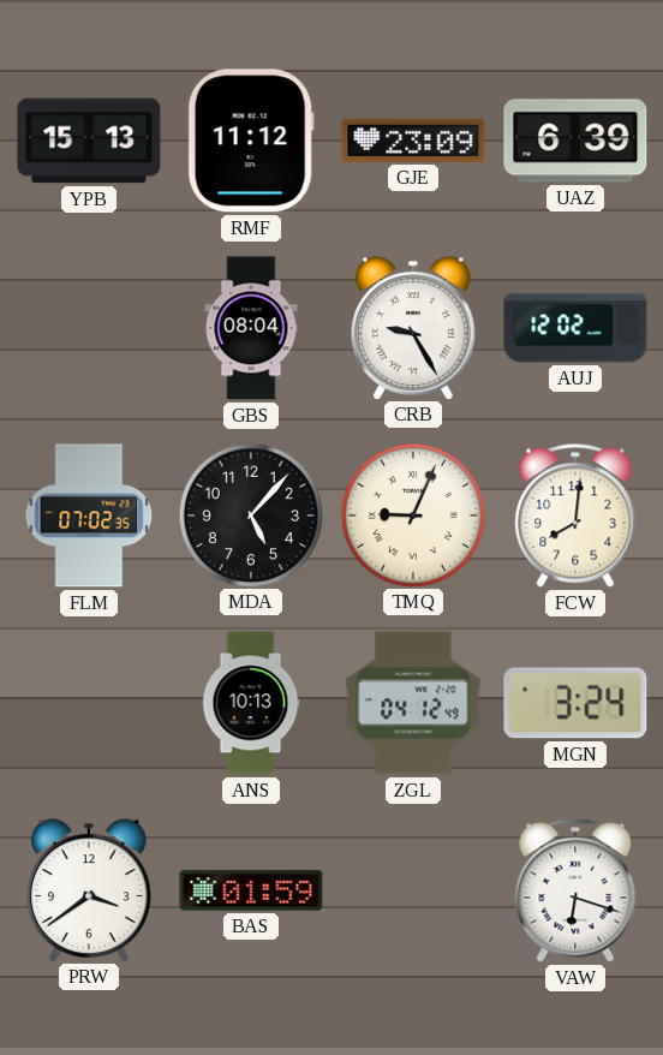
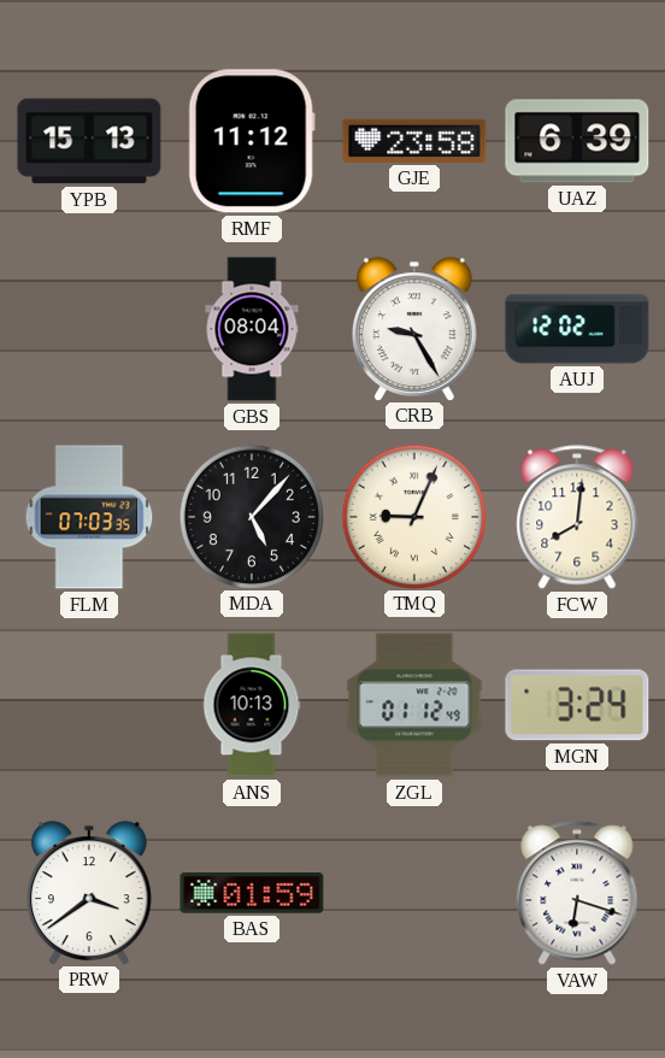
GJE: 23:09 -> 23:58 (414, 141)
FLM: 07:02 -> 07:03 (89, 517)
ZGL: 04:12 -> 01:12 (414, 705)
